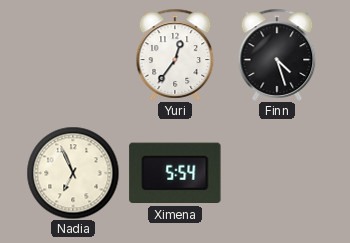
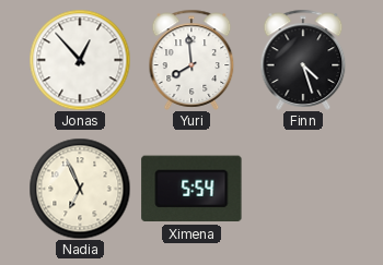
Jonas: none -> 12:53 (80, 60)
Yuri: 12:36 -> 7:59 (191, 60)
